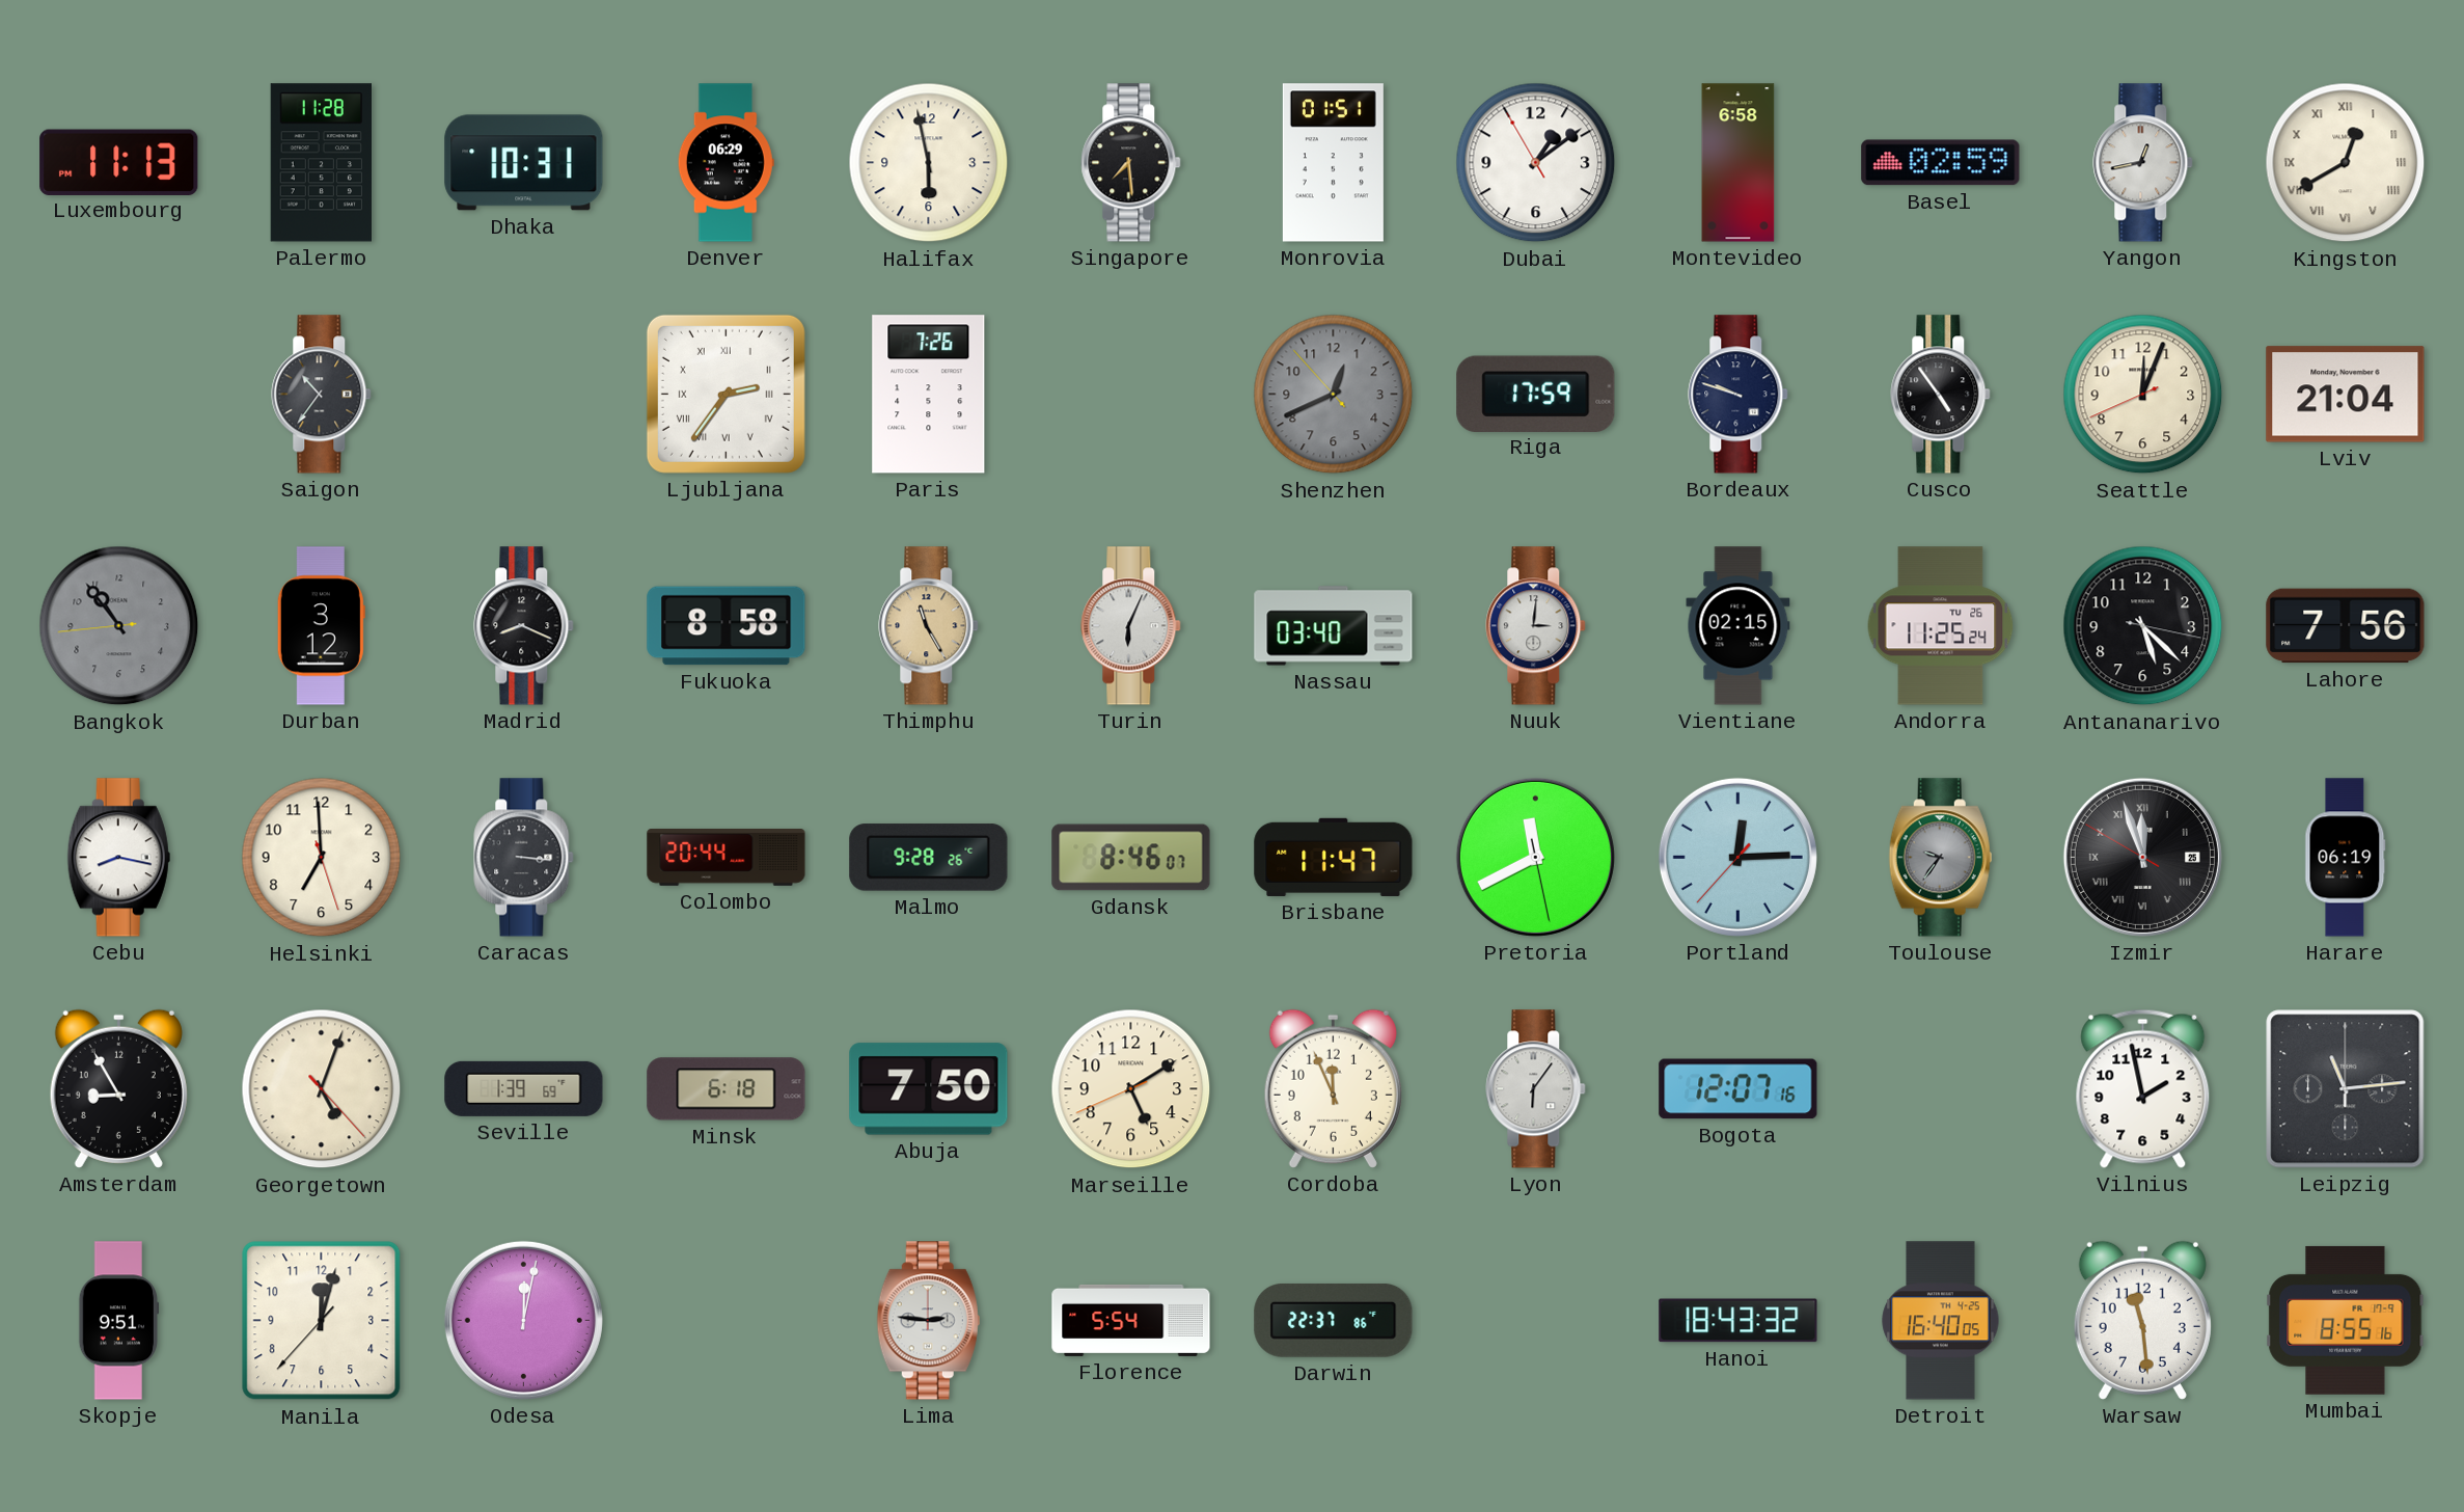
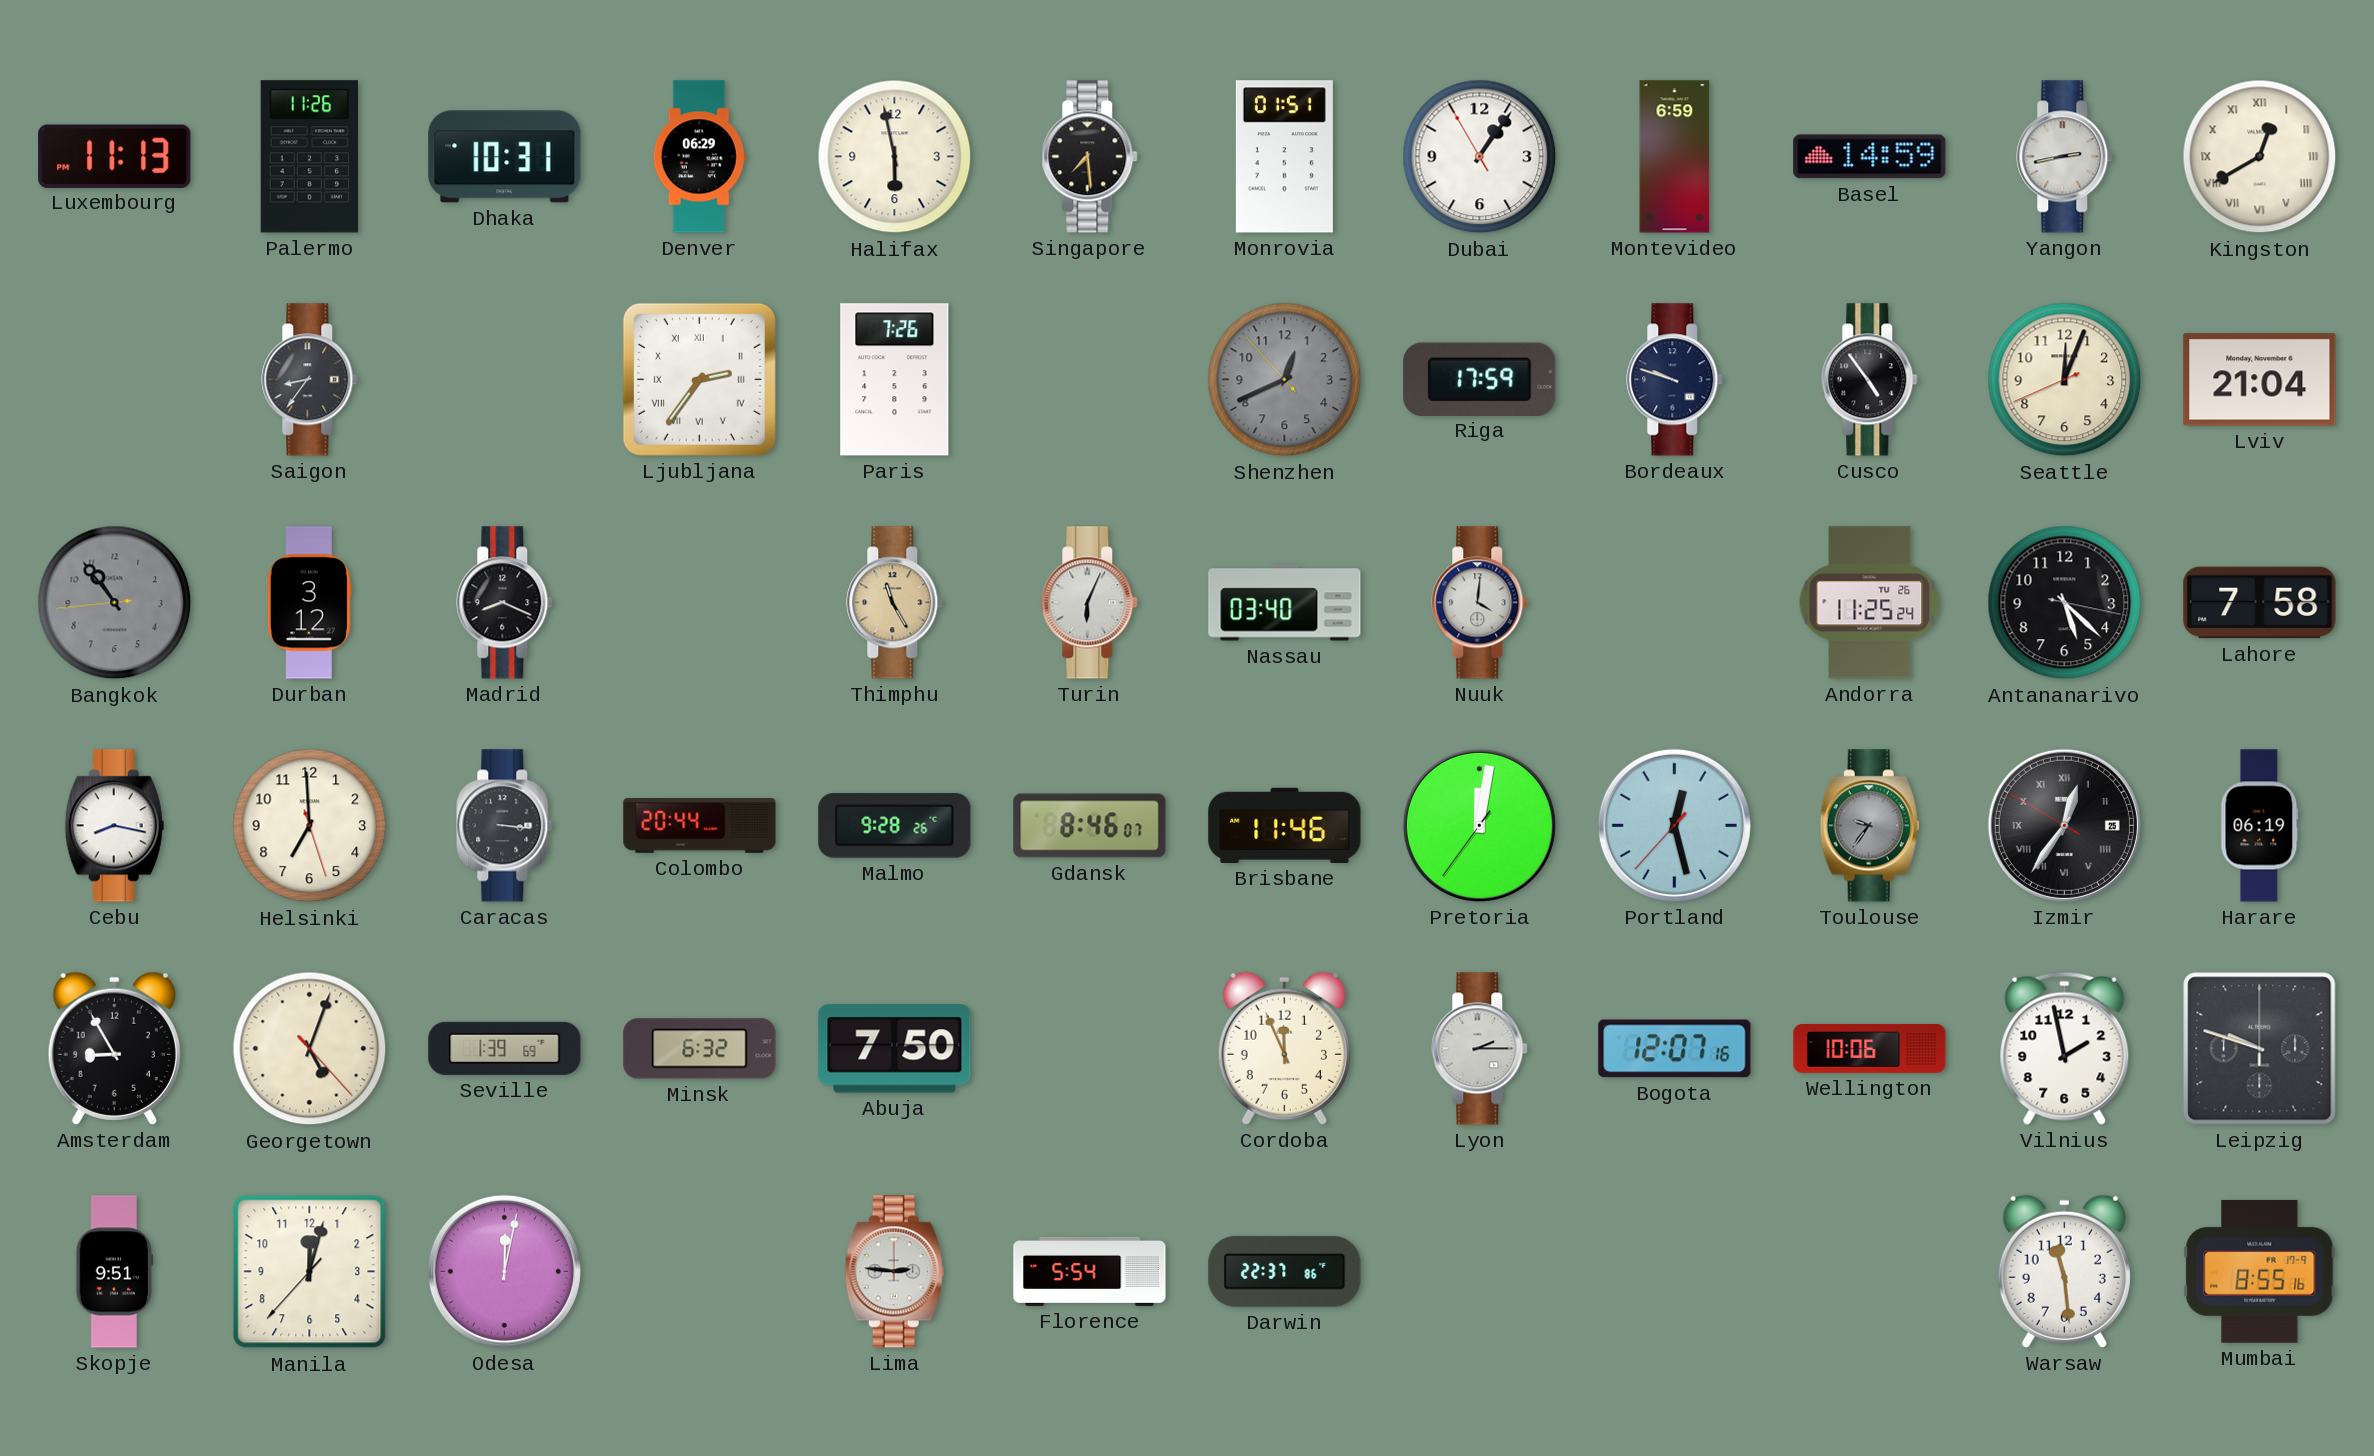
Palermo: 11:28 -> 11:26 (309, 157)
Dubai: 1:08 -> 1:05 (1480, 157)
Montevideo: 6:58 -> 6:59 (1675, 157)
Basel: 02:59 -> 14:59 (1870, 157)
Yangon: 12:43 -> 2:43 (2065, 157)
Saigon: 10:36 -> 8:36 (310, 380)
Fukuoka: 8:58 -> none (727, 626)
Nuuk: 3:01 -> 4:01 (1480, 603)
Vientiane: 02:15 -> none (1739, 626)
Lahore: 7:56 -> 7:58 (2260, 603)
Brisbane: 11:47 -> 11:46 (1285, 825)
Pretoria: 11:40 -> 12:01 (1479, 825)
Portland: 12:14 -> 12:27 (1674, 825)
Izmir: 11:56 -> 12:35 (2064, 825)
Minsk: 6:18 -> 6:32 (700, 1049)
Marseille: 5:09 -> none (1131, 1089)
Lyon: 6:06 -> 2:15 (1480, 1049)
Wellington: none -> 10:06 (1870, 1049)
Leipzig: 11:14 -> 9:48 (2260, 1049)
Hanoi: 18:43 -> none (1739, 1321)
Detroit: 16:40 -> none (1941, 1321)
